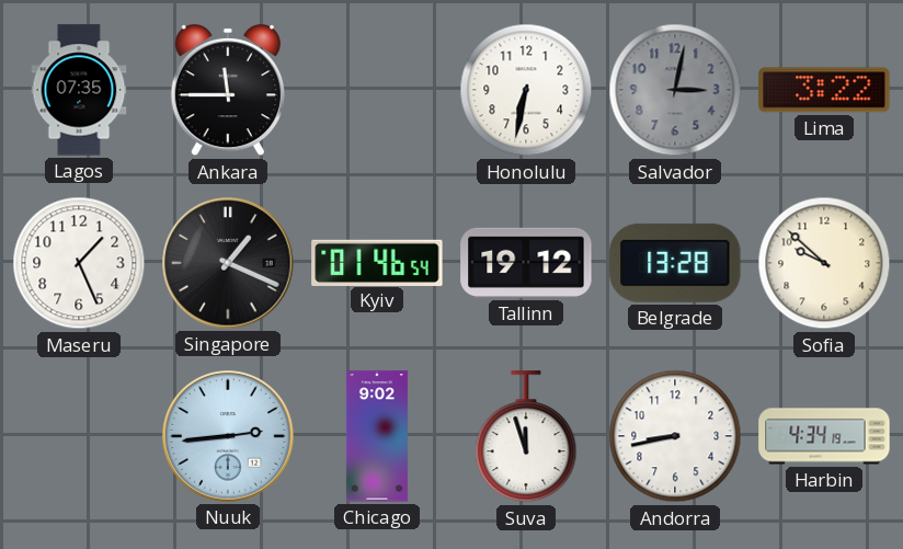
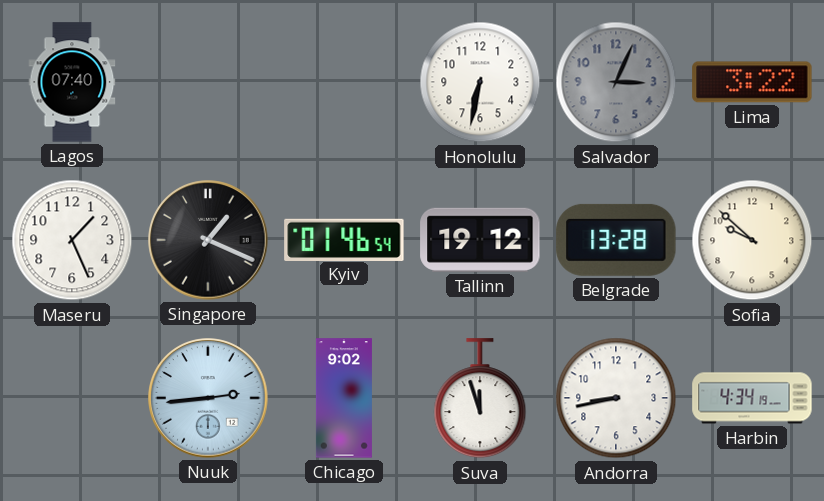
Lagos: 07:35 -> 07:40 (72, 82)
Ankara: 11:45 -> none (227, 90)
Salvador: 3:02 -> 3:04 (616, 82)
